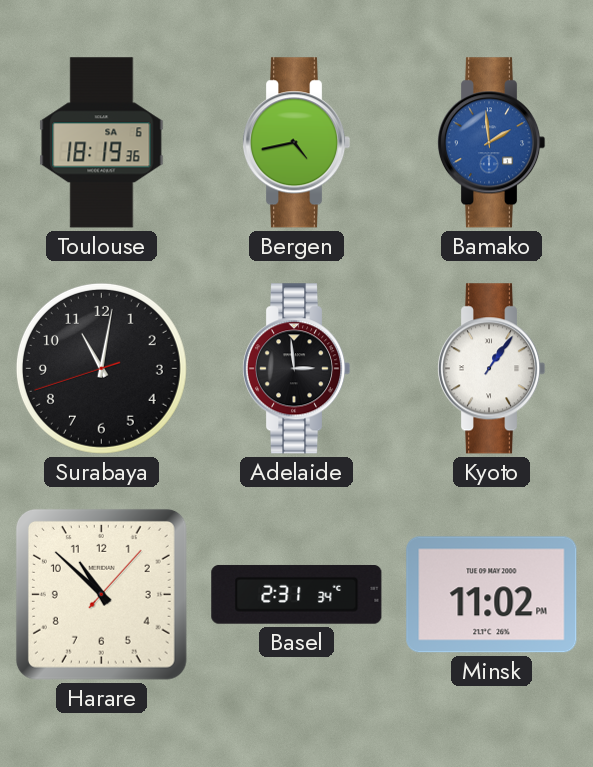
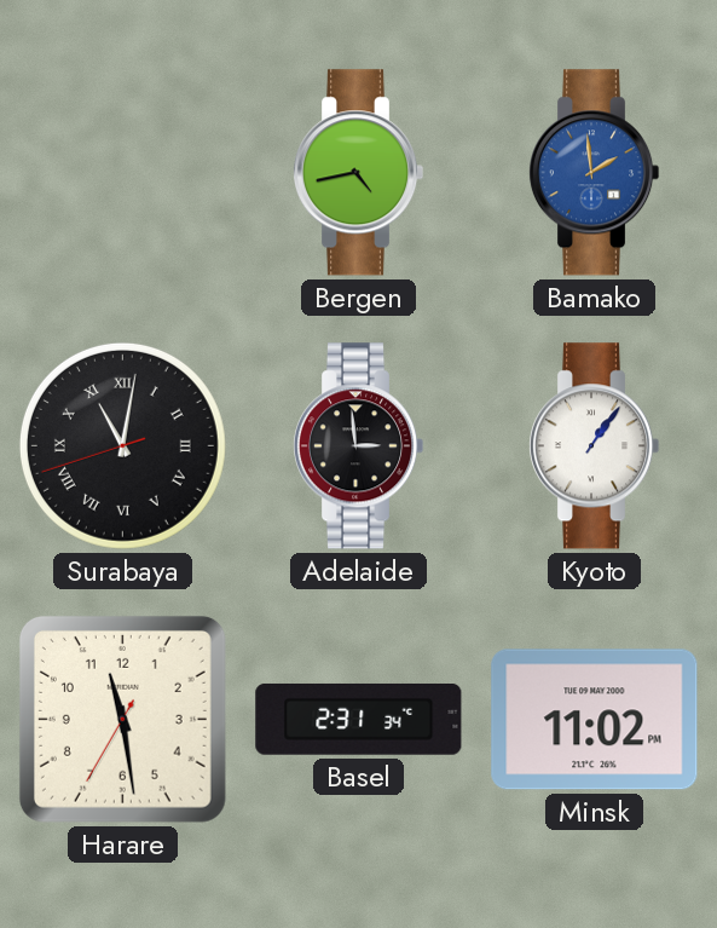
Toulouse: 18:19 -> none (102, 143)
Surabaya numerals: Arabic -> Roman (122, 445)
Harare: 10:52 -> 11:28 (122, 719)
